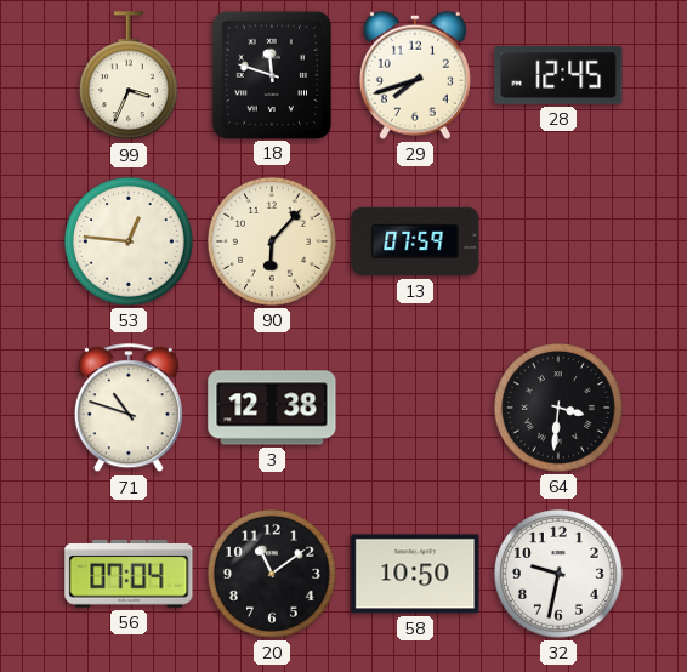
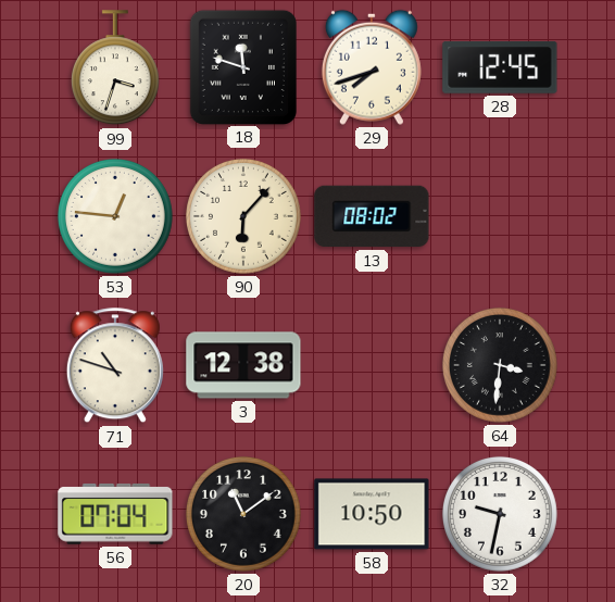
99: 3:34 -> 3:33 (115, 68)
13: 07:59 -> 08:02 (372, 216)
